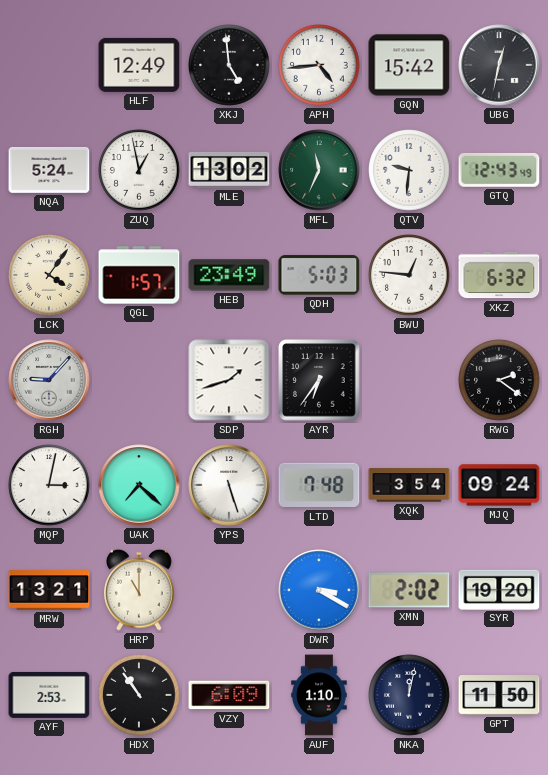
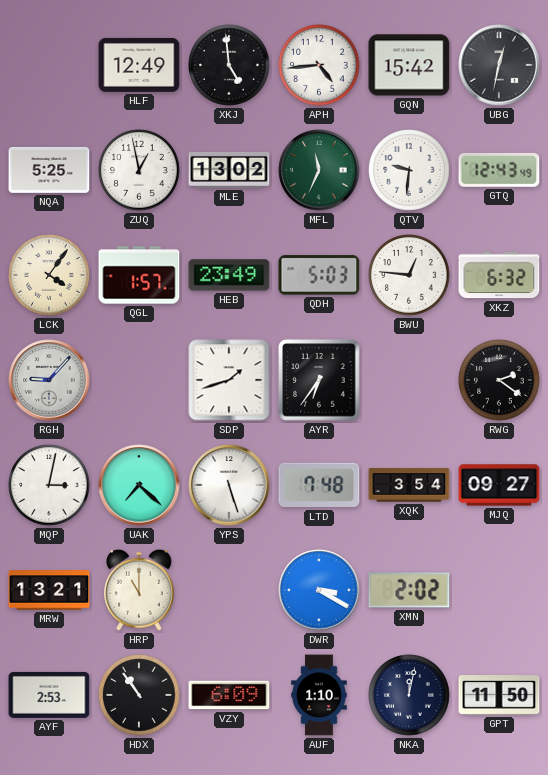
NQA: 5:24 -> 5:25 (49, 170)
MJQ: 09:24 -> 09:27 (499, 485)
SYR: 19:20 -> none (499, 589)
